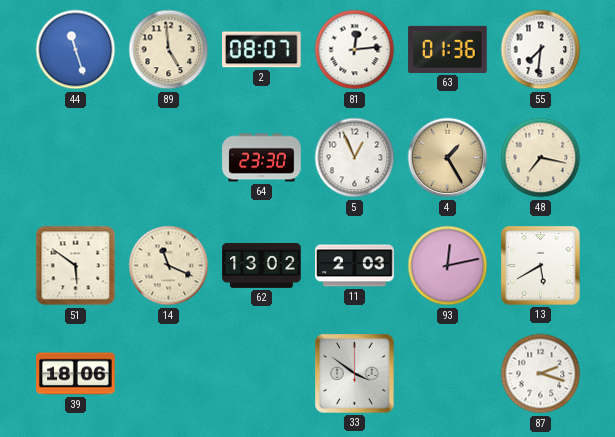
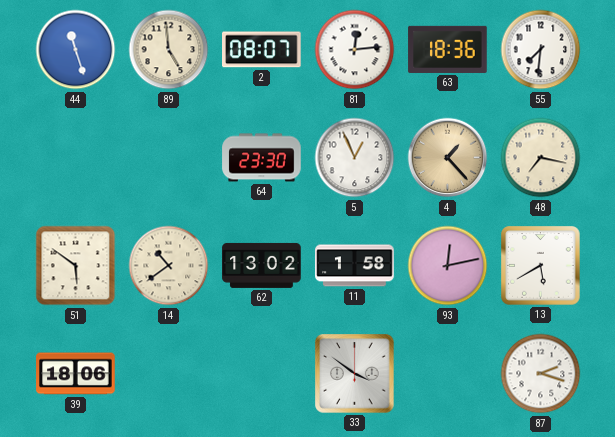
63: 01:36 -> 18:36 (448, 49)
4: 1:25 -> 1:23 (448, 158)
14: 11:19 -> 10:39 (169, 266)
11: 2:03 -> 1:58 (355, 266)
